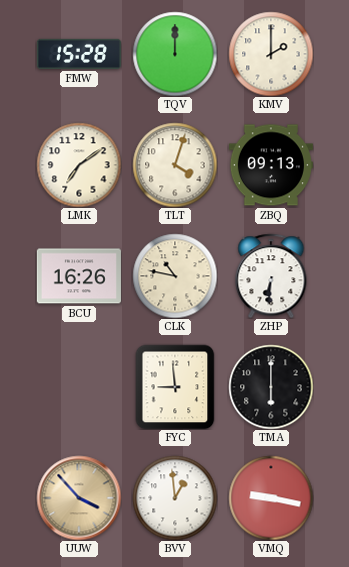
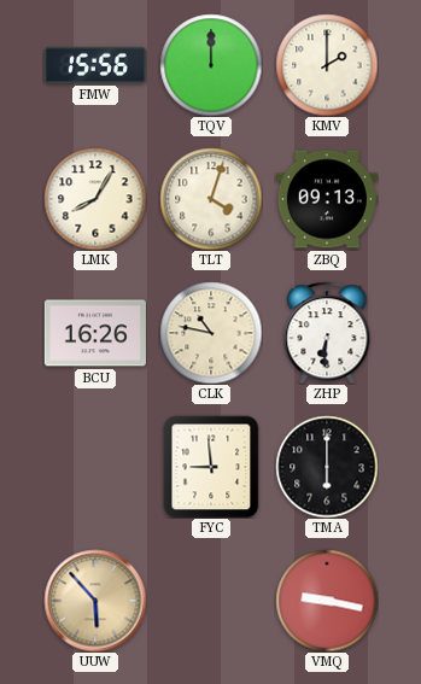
FMW: 15:28 -> 15:56 (95, 65)
LMK: 7:09 -> 8:05 (95, 199)
UUW: 3:53 -> 5:53 (95, 601)
BVV: 12:59 -> none (175, 498)
